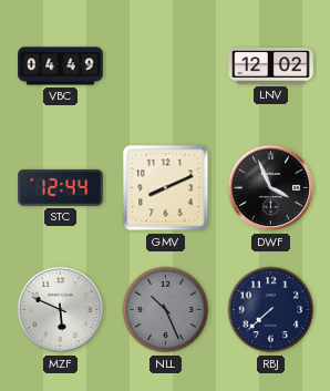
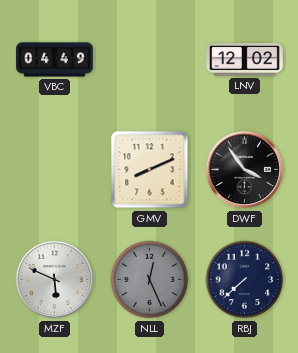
STC: 12:44 -> none (61, 187)
DWF: 3:56 -> 3:54 (245, 170)
NLL: 10:26 -> 12:26 (150, 280)
